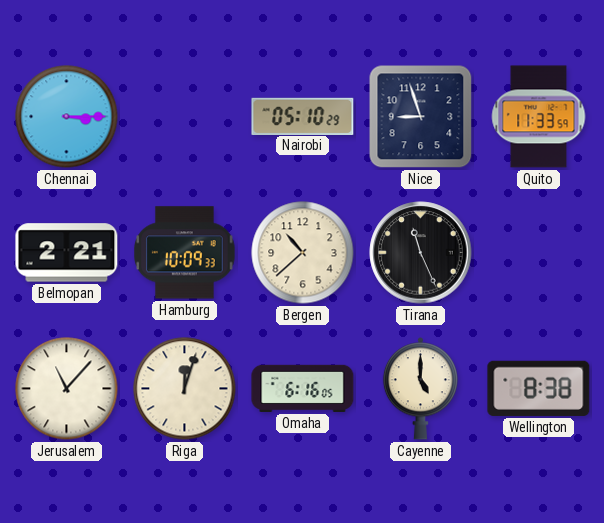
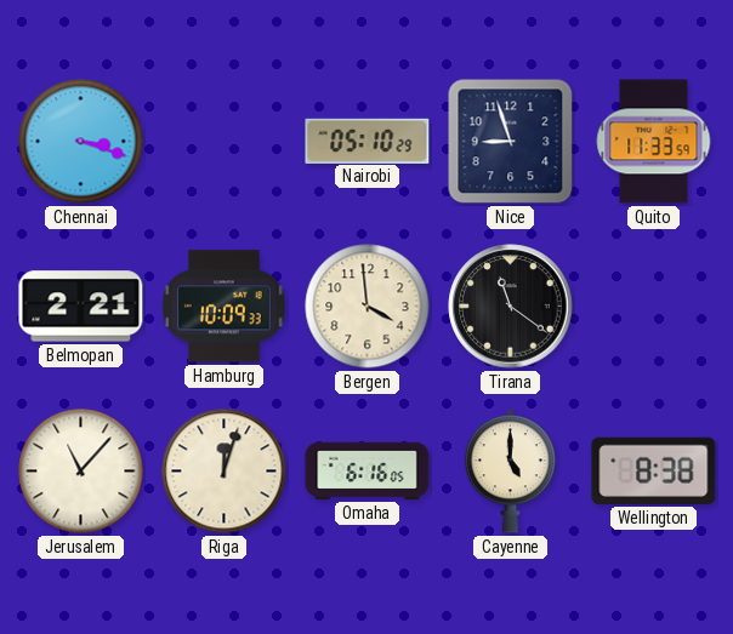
Chennai: 3:15 -> 3:18 (81, 142)
Bergen: 10:38 -> 3:59 (368, 307)
Tirana: 11:26 -> 11:21 (511, 307)
